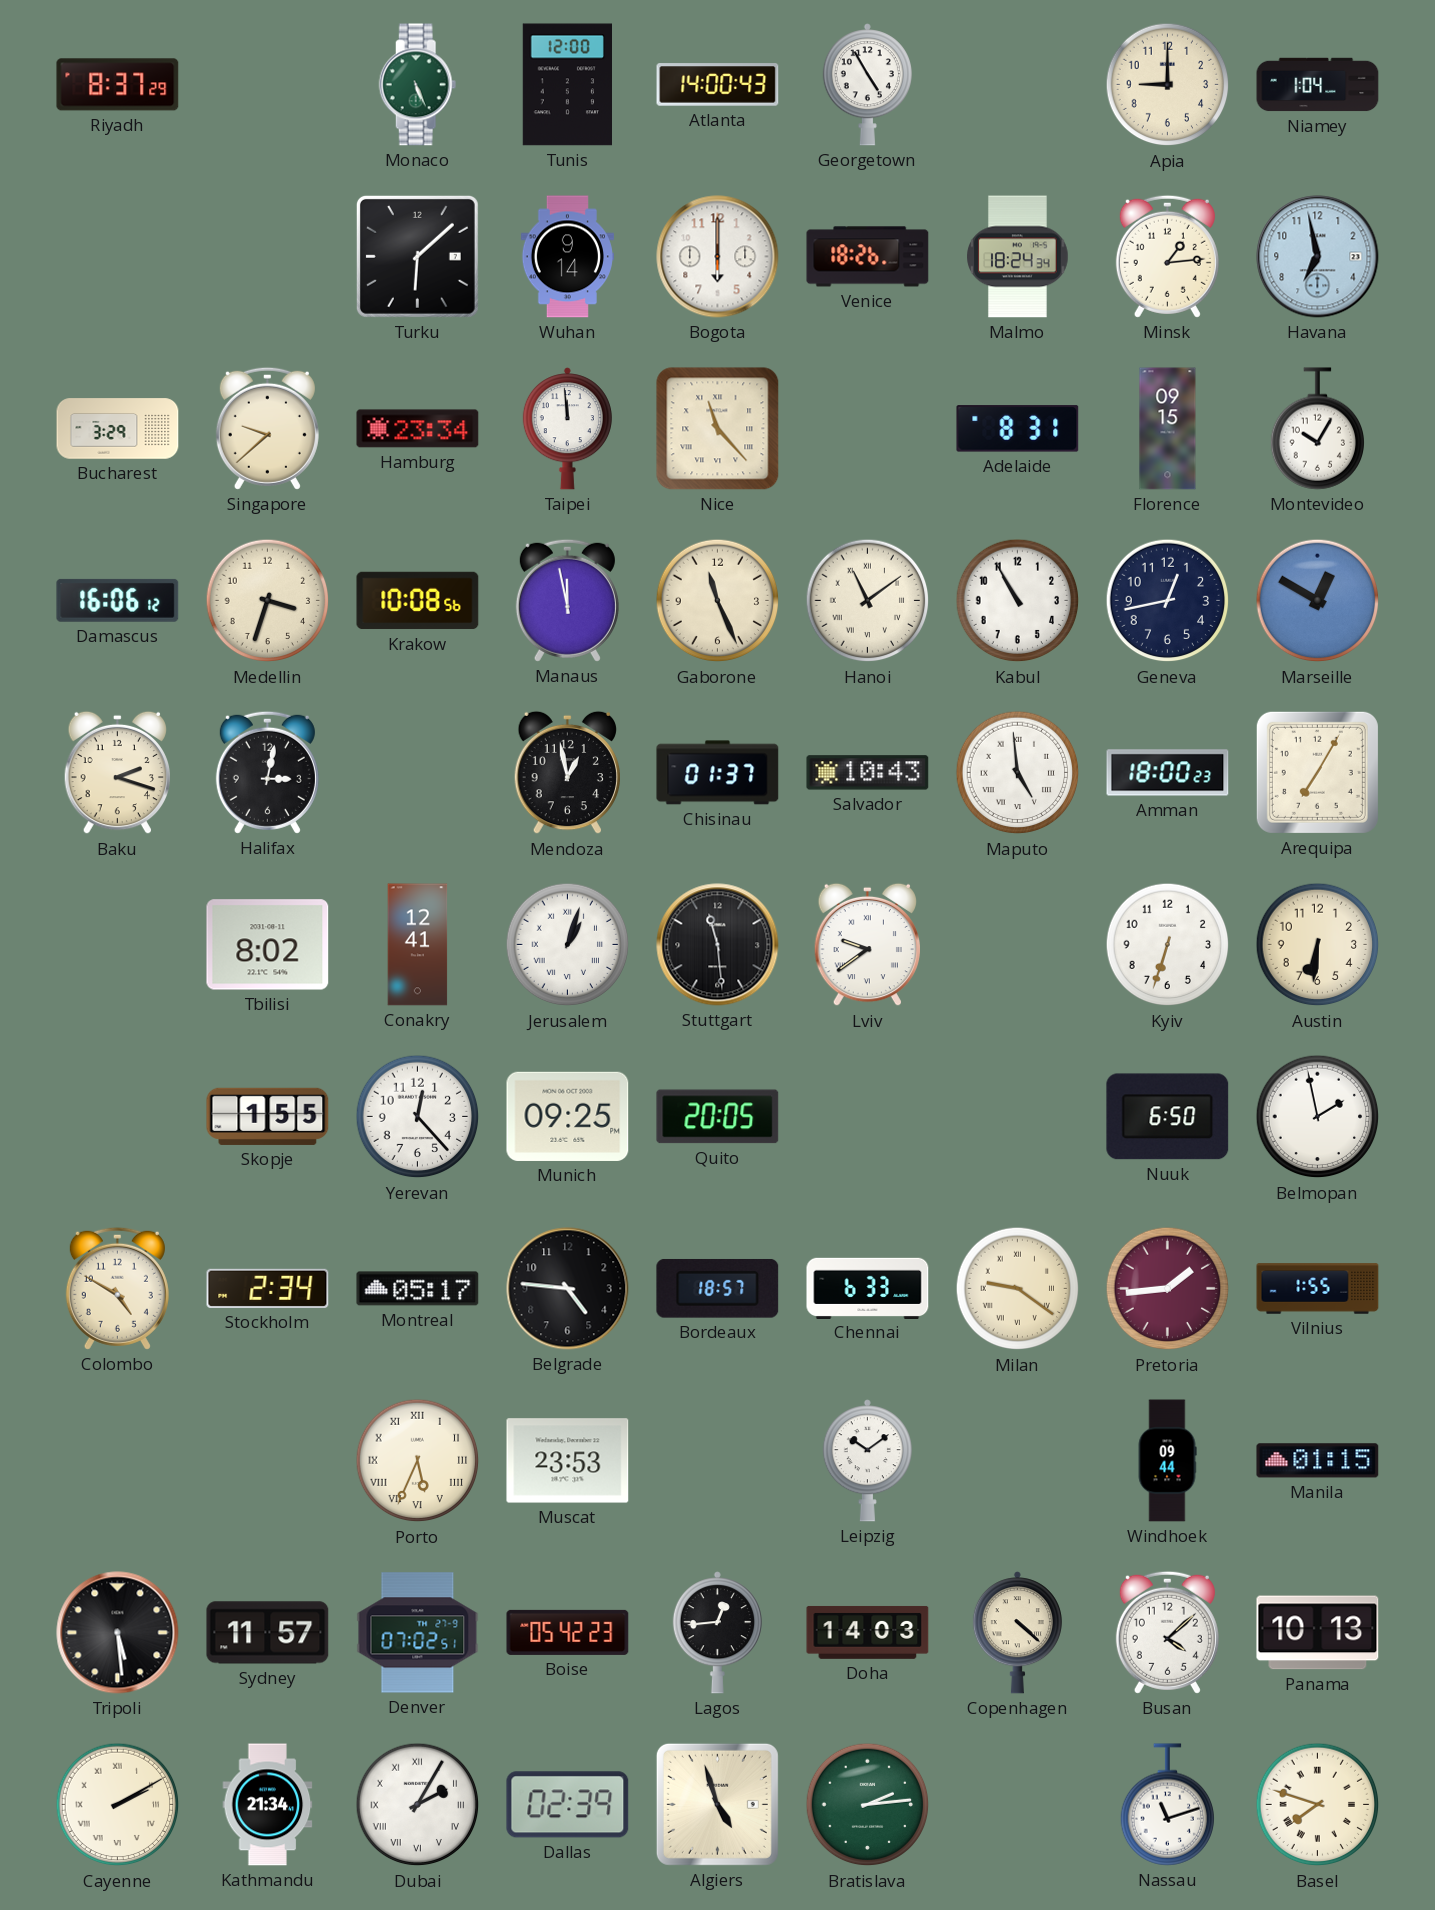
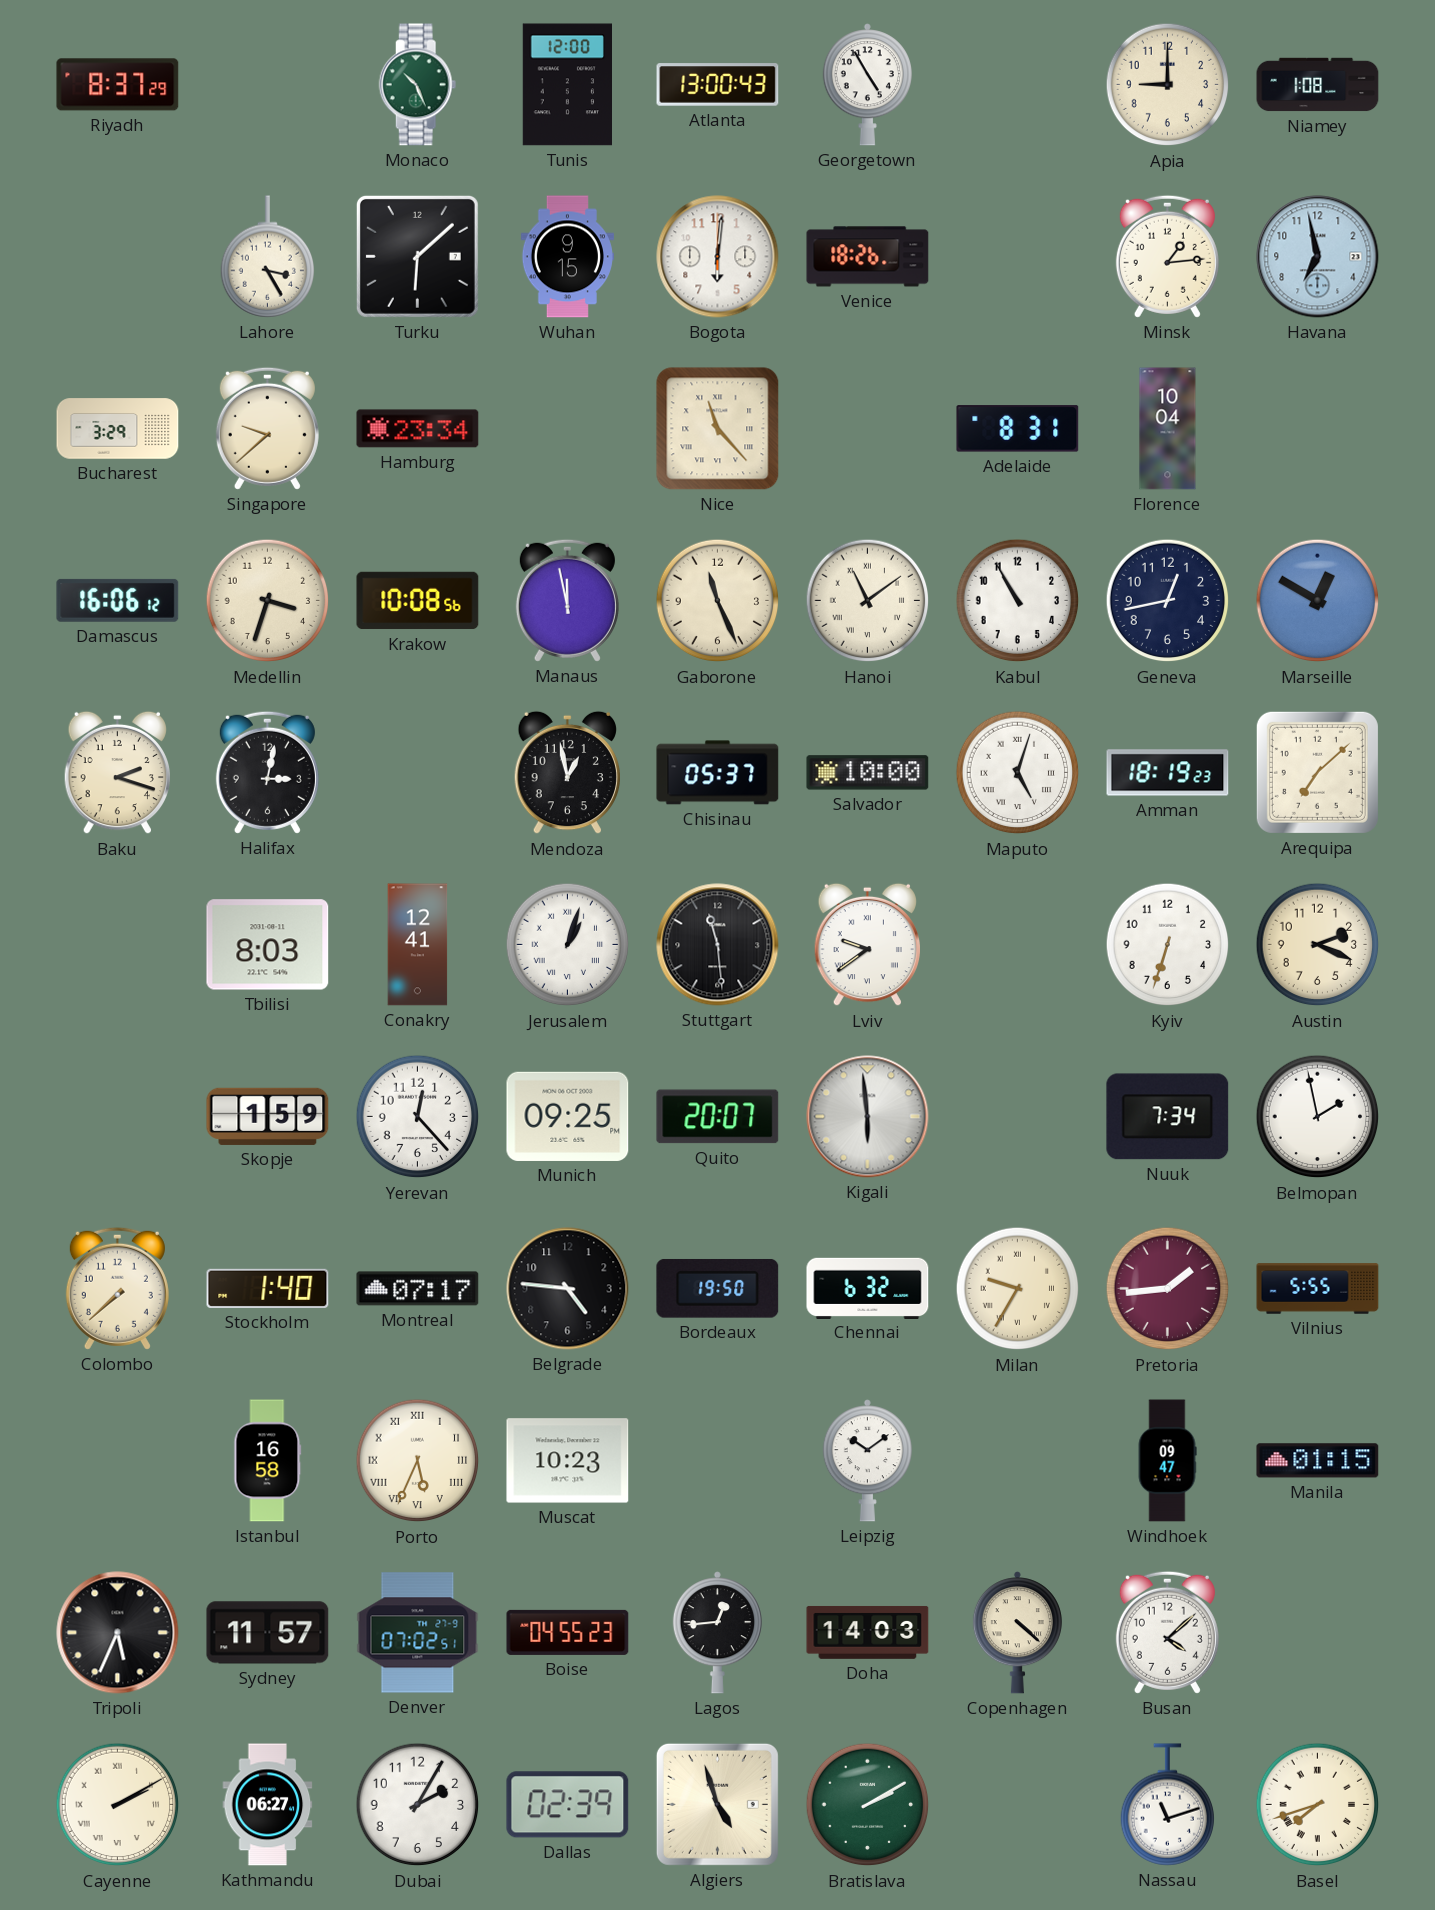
Monaco: 5:26 -> 10:26 (418, 85)
Atlanta: 14:00 -> 13:00 (718, 85)
Niamey: 1:04 -> 1:08 (1318, 85)
Lahore: none -> 3:25 (267, 257)
Wuhan: 9:14 -> 9:15 (567, 257)
Bogota: 6:00 -> 6:01 (718, 257)
Malmo: 18:24 -> none (1018, 257)
Taipei: 11:59 -> none (567, 429)
Florence: 09:15 -> 10:04 (1168, 429)
Montevideo: 10:05 -> none (1317, 429)
Chisinau: 01:37 -> 05:37 (718, 773)
Salvador: 10:43 -> 10:00 (868, 773)
Maputo: 4:59 -> 5:03 (1018, 773)
Amman: 18:00 -> 18:19 (1168, 773)
Arequipa: 7:05 -> 7:08 (1317, 772)
Tbilisi: 8:02 -> 8:03 (268, 945)
Austin: 6:31 -> 2:19 (1318, 945)
Skopje: 1:55 -> 1:59 (268, 1116)
Quito: 20:05 -> 20:07 (718, 1117)
Kigali: none -> 5:59 (868, 1117)
Nuuk: 6:50 -> 7:34 (1168, 1117)
Colombo: 4:50 -> 7:38 (117, 1288)
Stockholm: 2:34 -> 1:40 (268, 1288)
Montreal: 05:17 -> 07:17 (418, 1289)
Bordeaux: 18:57 -> 19:50 (718, 1289)
Chennai: 6:33 -> 6:32 (868, 1288)
Milan: 9:21 -> 9:35 (1018, 1289)
Vilnius: 1:55 -> 5:55 (1318, 1289)
Istanbul: none -> 16:58 (268, 1461)
Muscat: 23:53 -> 10:23 (568, 1461)
Windhoek: 09:44 -> 09:47 (1167, 1461)
Tripoli: 5:29 -> 5:34 (118, 1633)
Boise: 05:42 -> 04:55 (568, 1632)
Panama: 10:13 -> none (1318, 1633)
Kathmandu: 21:34 -> 06:27 (268, 1805)
Dubai numerals: Roman -> Arabic (418, 1805)
Bratislava: 2:14 -> 2:10 (868, 1805)
Basel: 7:48 -> 7:42 (1318, 1805)
